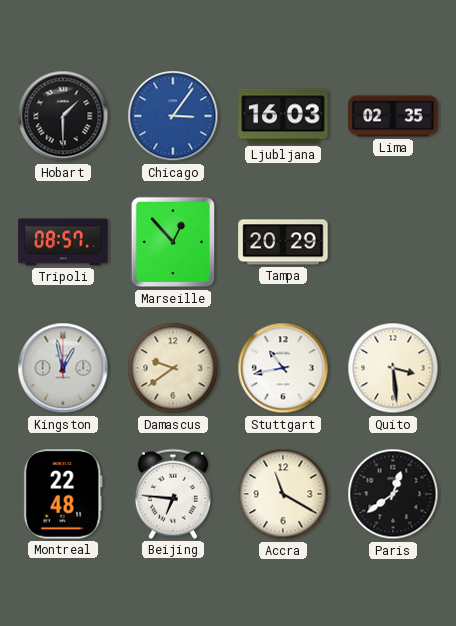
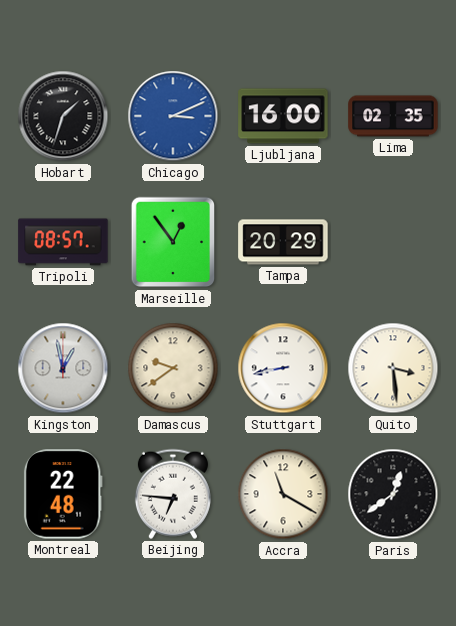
Hobart: 1:30 -> 1:33 (63, 116)
Chicago: 3:06 -> 3:11 (173, 116)
Ljubljana: 16:03 -> 16:00 (283, 116)
Marseille: 12:53 -> 12:54 (173, 242)
Stuttgart: 10:43 -> 8:43 (283, 368)
